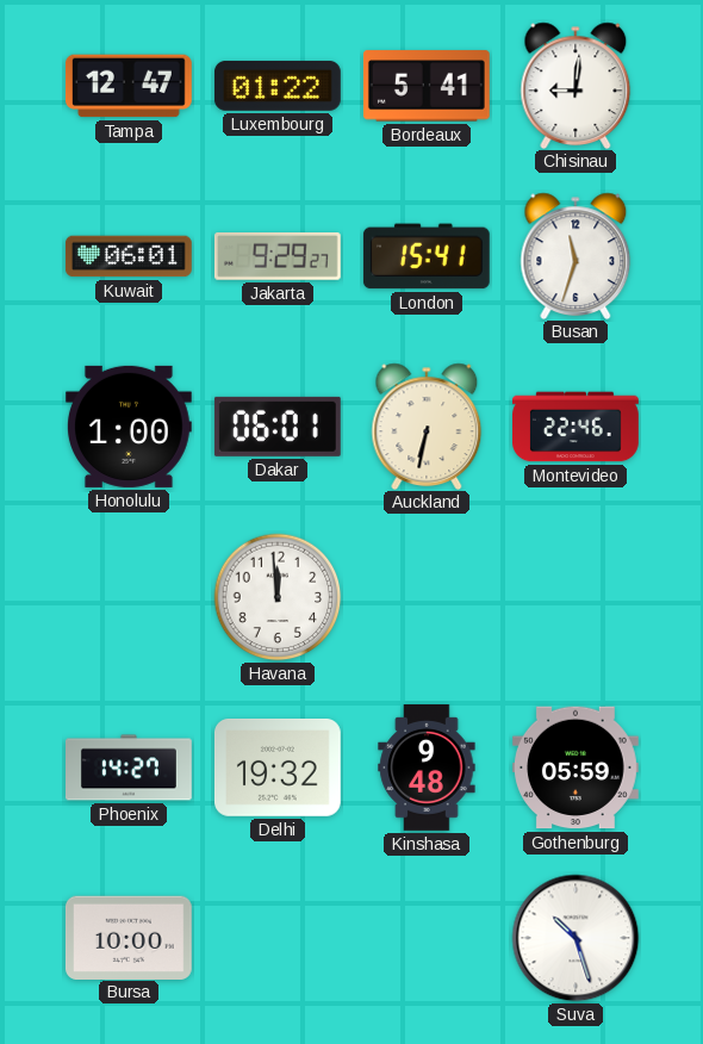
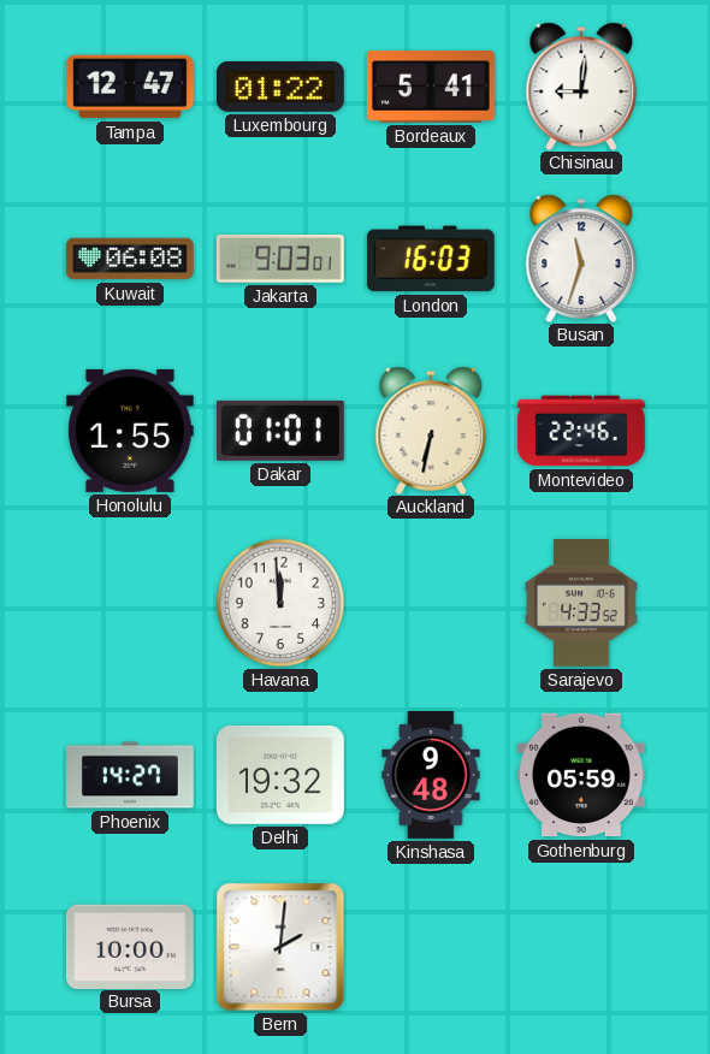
Kuwait: 06:01 -> 06:08 (130, 259)
Jakarta: 9:29 -> 9:03 (280, 260)
London: 15:41 -> 16:03 (431, 259)
Honolulu: 1:00 -> 1:55 (130, 431)
Dakar: 06:01 -> 01:01 (280, 431)
Sarajevo: none -> 4:33 (581, 604)
Bern: none -> 2:01 (280, 947)
Suva: 10:27 -> none (576, 938)
